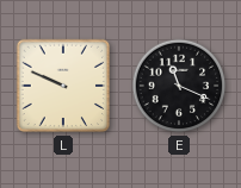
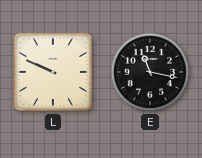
E: 11:19 -> 11:17 (150, 72)
